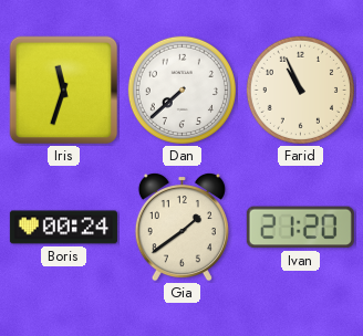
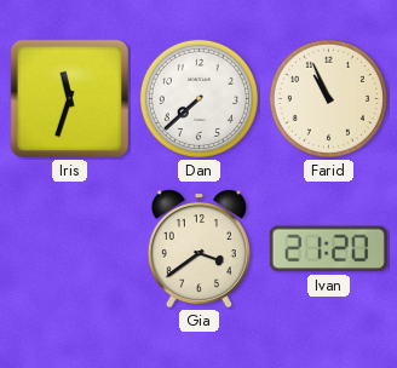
Boris: 00:24 -> none (63, 228)
Gia: 1:39 -> 3:39 (198, 249)
